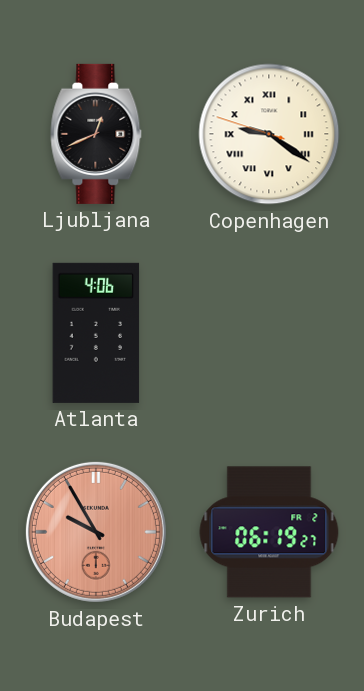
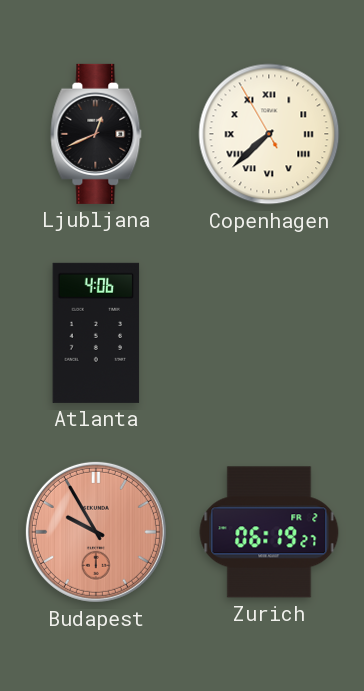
Copenhagen: 9:20 -> 7:37 (269, 134)
